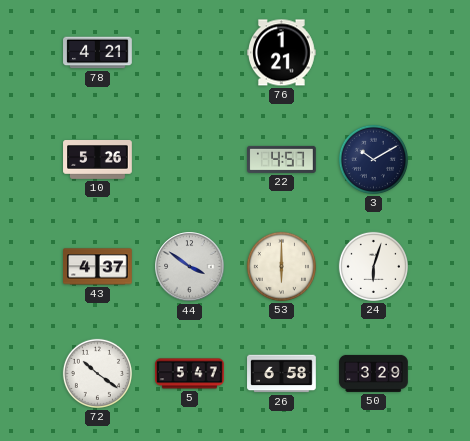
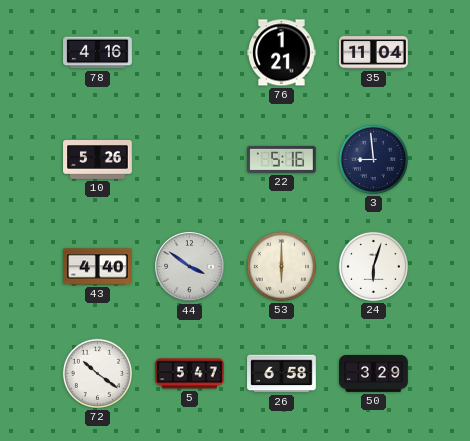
78: 4:21 -> 4:16 (98, 53)
35: none -> 11:04 (374, 53)
22: 4:57 -> 5:16 (282, 159)
3: 10:10 -> 8:59 (373, 159)
43: 4:37 -> 4:40 (98, 267)
